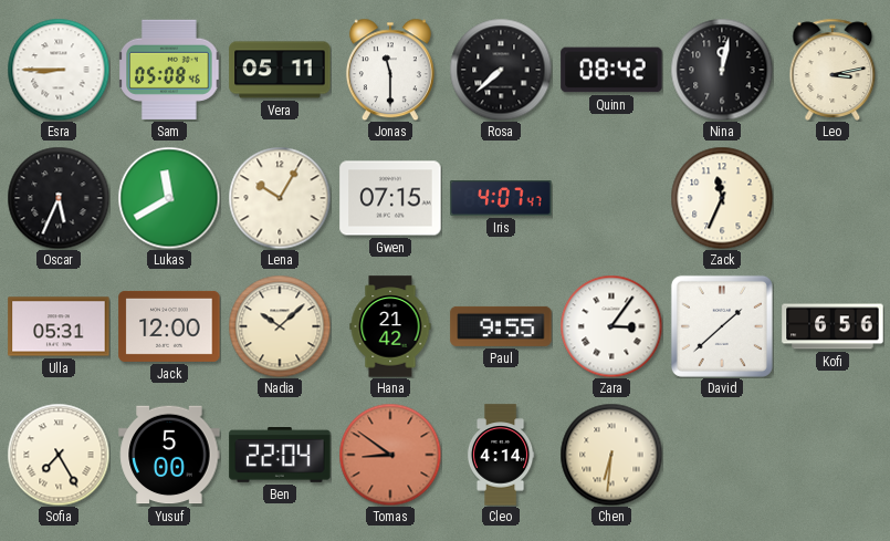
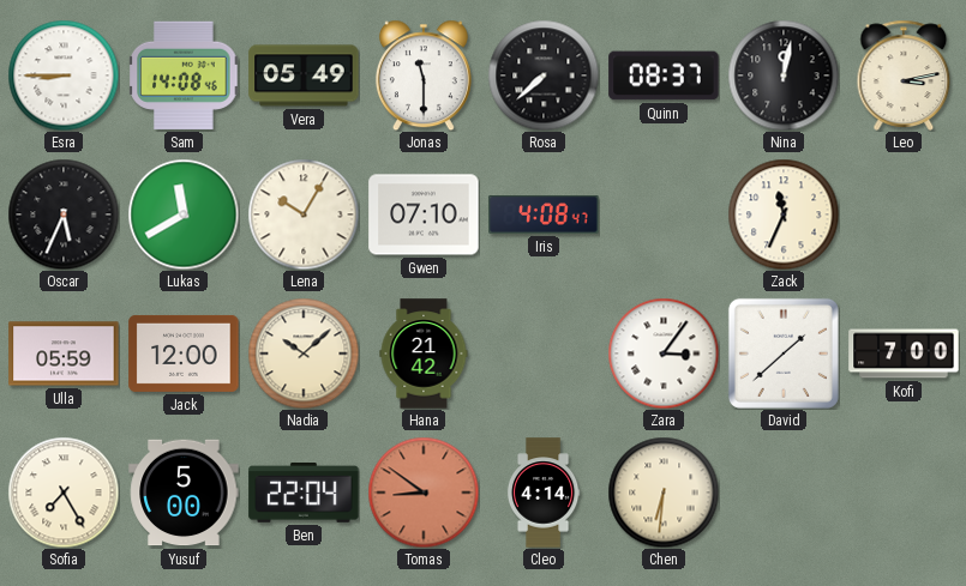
Sam: 05:08 -> 14:08 (184, 75)
Vera: 05:11 -> 05:49 (304, 75)
Quinn: 08:42 -> 08:37 (664, 75)
Gwen: 07:15 -> 07:10 (424, 215)
Iris: 4:07 -> 4:08 (544, 215)
Ulla: 05:31 -> 05:59 (64, 354)
Paul: 9:55 -> none (501, 326)
Kofi: 6:56 -> 7:00 (904, 354)
